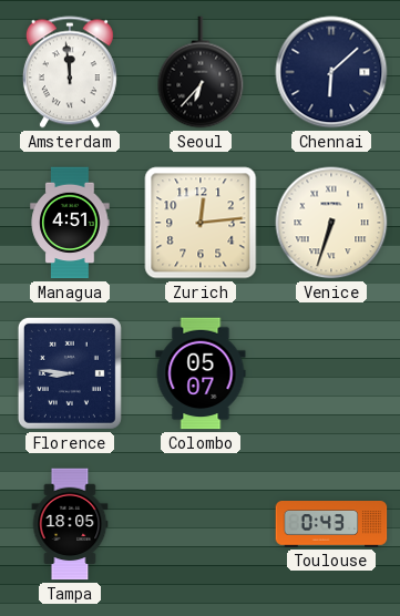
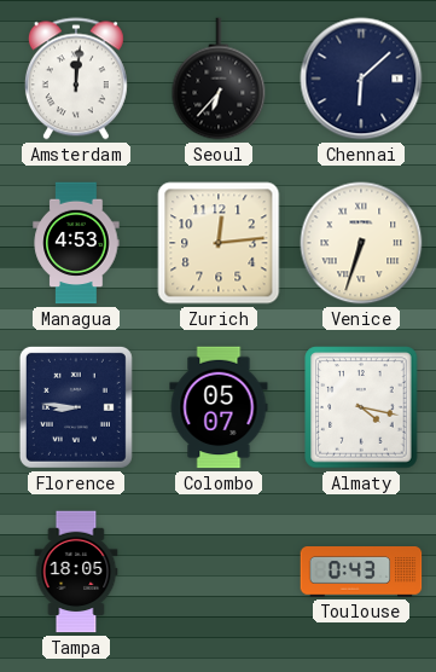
Amsterdam: 11:59 -> 12:01 (76, 79)
Managua: 4:51 -> 4:53 (76, 243)
Almaty: none -> 4:17 (361, 407)
